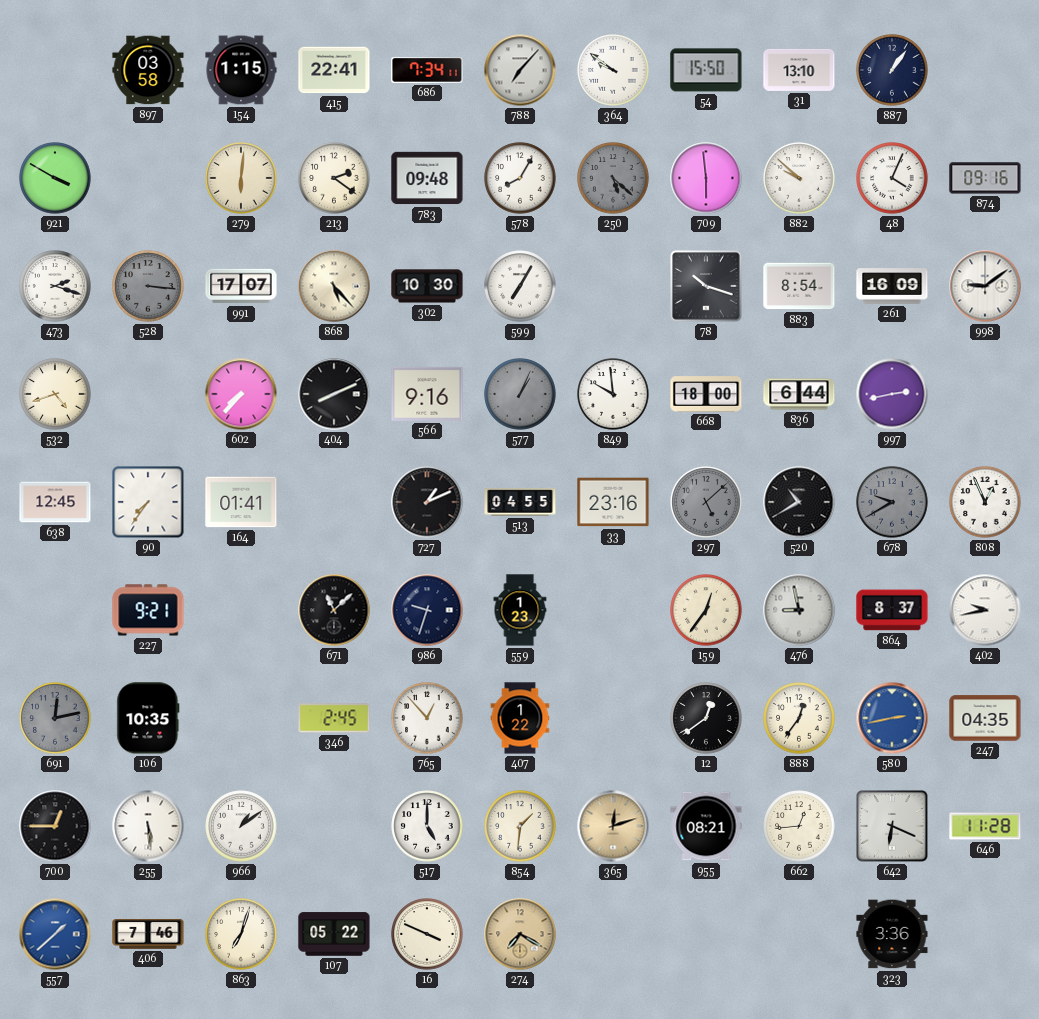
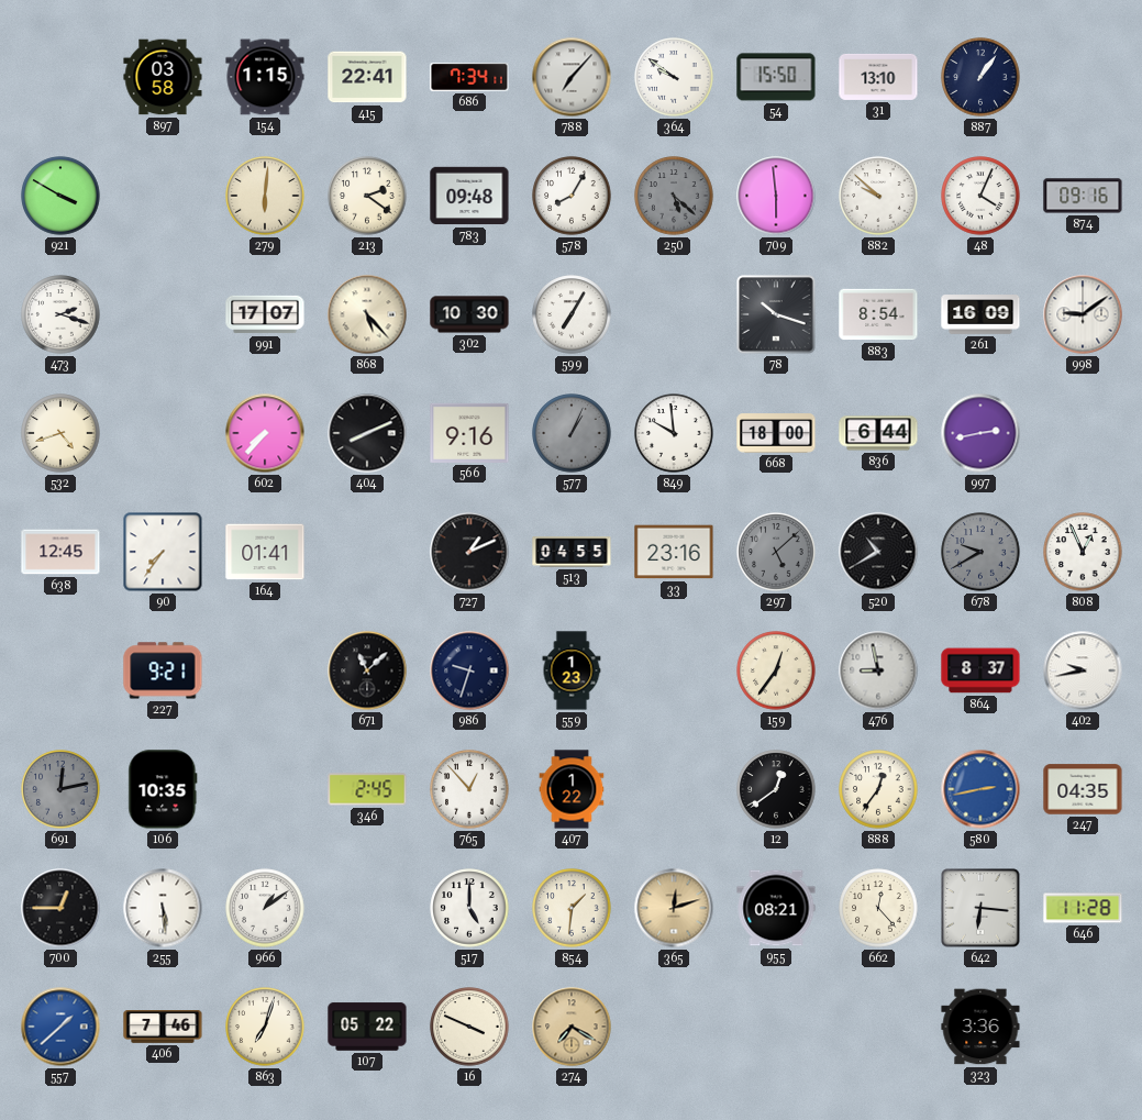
528: 3:16 -> none (148, 286)
662: 12:44 -> 12:23 (878, 908)
642: 6:19 -> 6:16 (980, 908)
